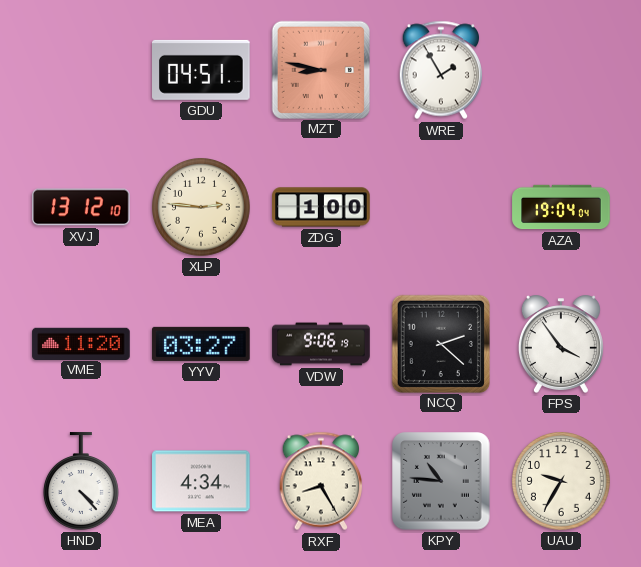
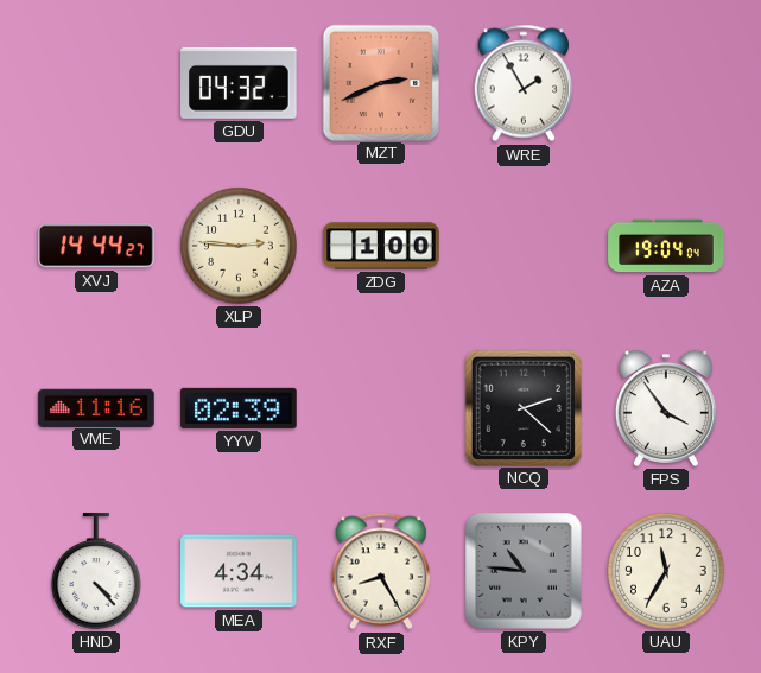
GDU: 04:51 -> 04:32 (239, 83)
MZT: 8:47 -> 2:41 (380, 82)
XVJ: 13:12 -> 14:44 (96, 246)
VME: 11:20 -> 11:16 (96, 407)
YYV: 03:27 -> 02:39 (239, 408)
VDW: 9:06 -> none (321, 344)
UAU: 9:35 -> 11:35 (667, 572)
